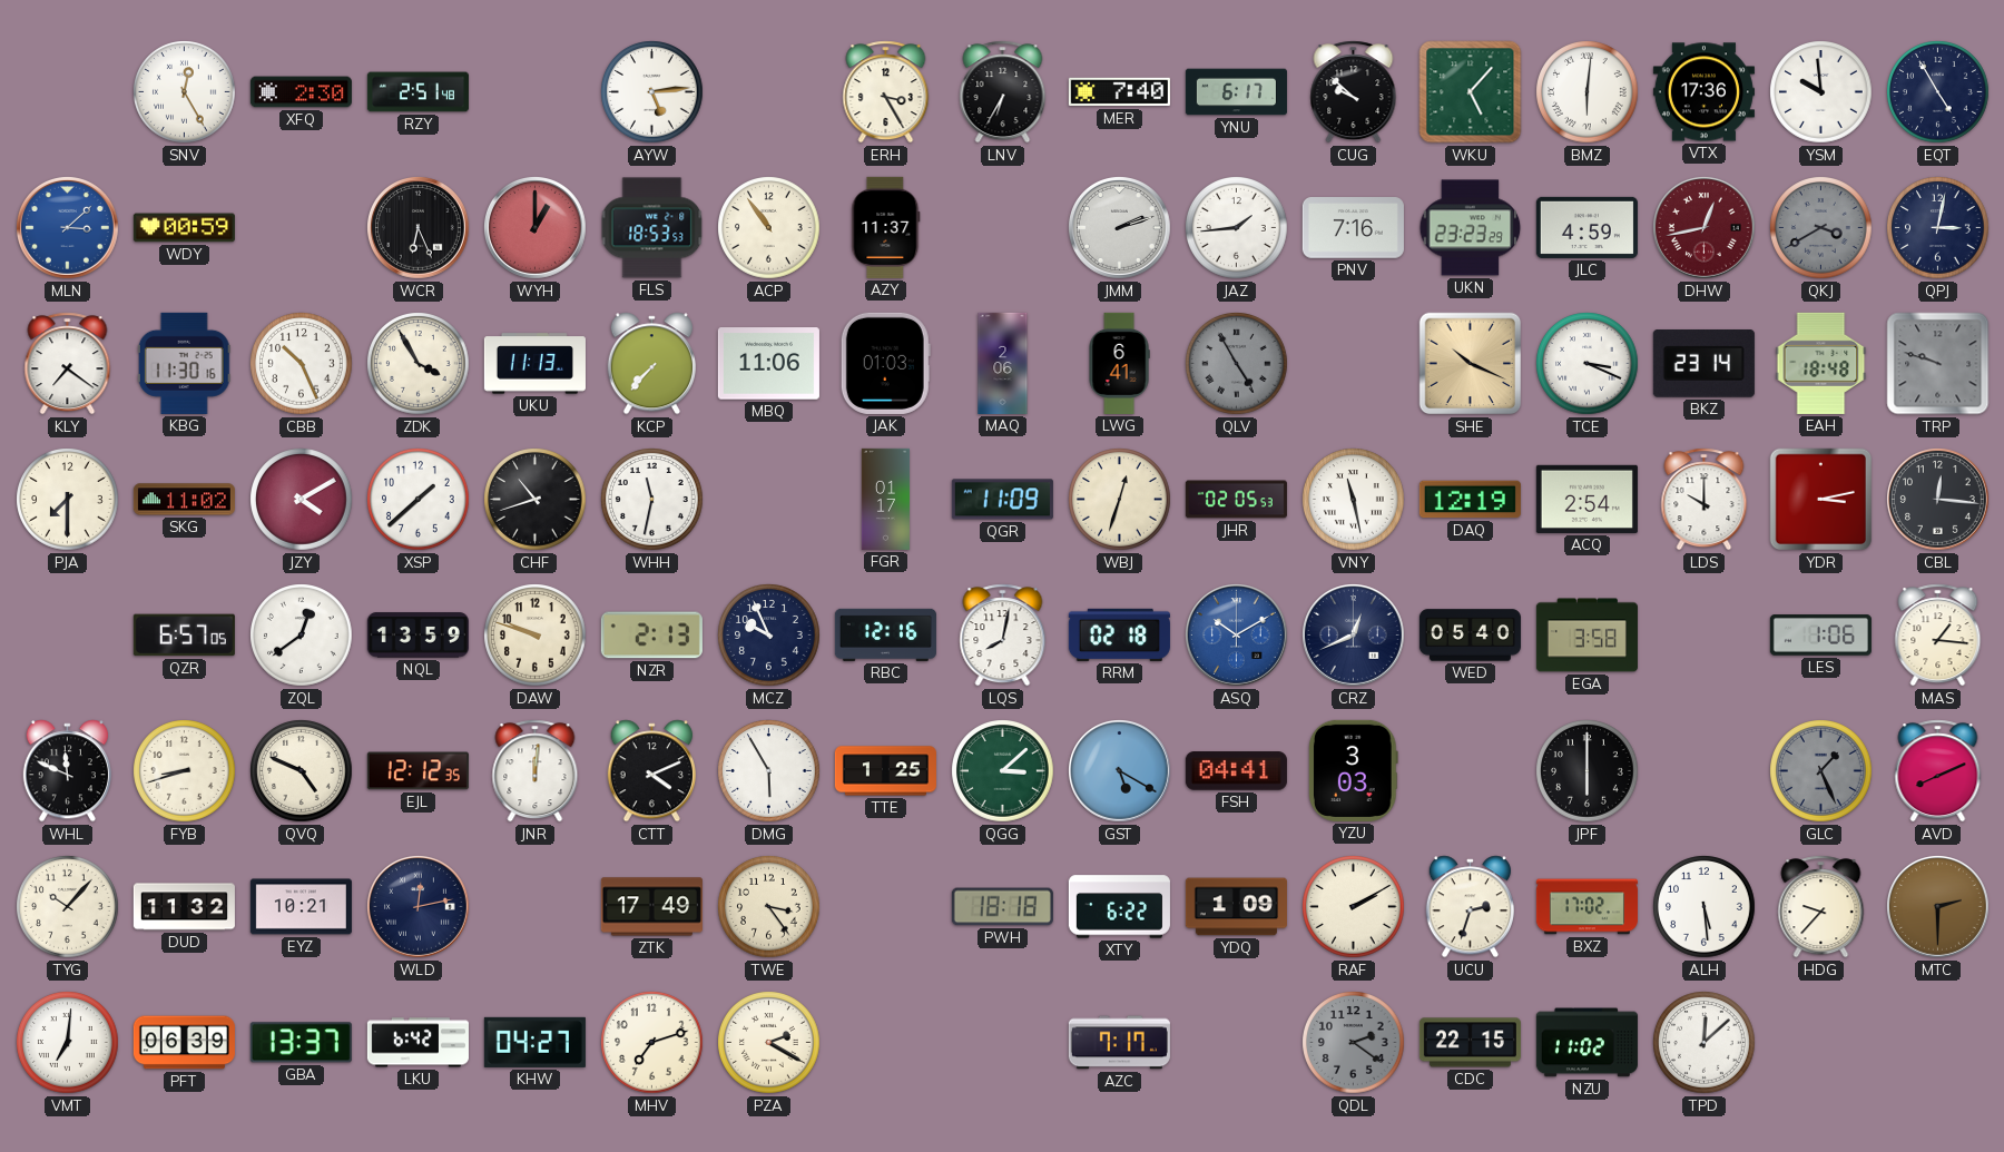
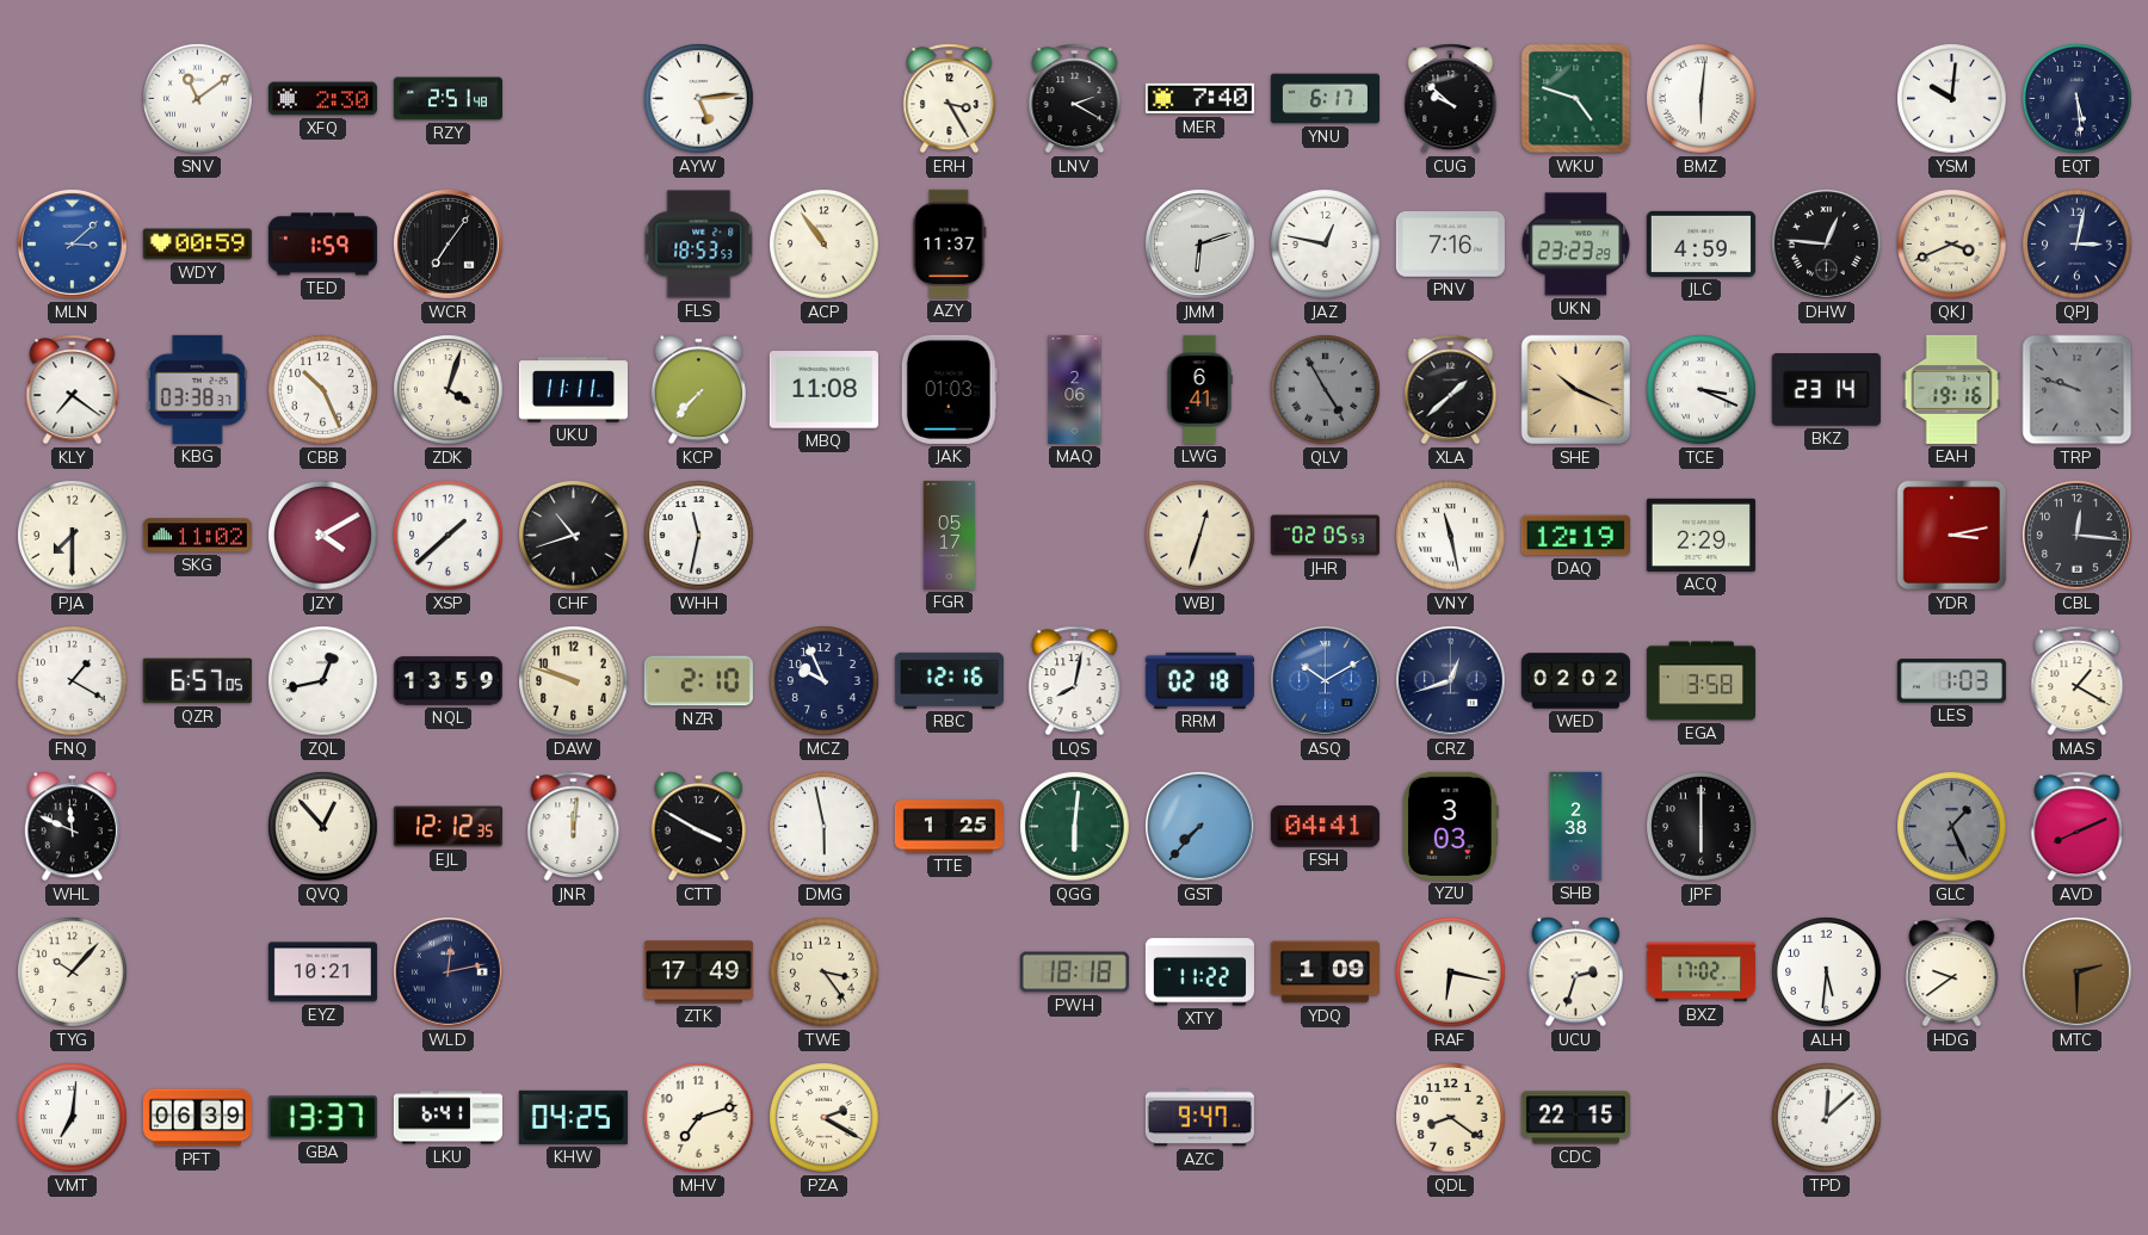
SNV: 12:25 -> 11:09 (198, 99)
LNV: 6:35 -> 2:20 (1075, 99)
WKU: 5:07 -> 4:48 (1576, 99)
VTX: 17:36 -> none (1703, 92)
YSM: 9:59 -> 10:01 (1952, 99)
EQT: 4:55 -> 5:29 (2078, 99)
TED: none -> 1:59 (322, 245)
WCR: 6:26 -> 7:06 (449, 245)
WYH: 1:00 -> none (536, 228)
JMM: 2:12 -> 6:12 (1200, 245)
JAZ: 1:44 -> 12:47 (1326, 245)
DHW: 12:43 -> 12:46 (1827, 245)
DHW dial: burgundy -> black (1827, 245)
QKJ: 3:40 -> 3:41 (1952, 245)
QKJ dial: grey -> cream (1952, 245)
KBG: 11:30 -> 03:38 (197, 389)
ZDK: 3:55 -> 4:03 (449, 390)
UKU: 11:13 -> 11:11 (573, 390)
MBQ: 11:06 -> 11:08 (823, 390)
XLA: none -> 1:38 (1451, 390)
EAH: 18:48 -> 19:16 (1952, 389)
FGR: 01:17 -> 05:17 (950, 535)
QGR: 11:09 -> none (1002, 500)
ACQ: 2:54 -> 2:29 (1700, 535)
LDS: 10:00 -> none (1705, 500)
FNQ: none -> 1:20 (73, 681)
ZQL: 12:39 -> 12:43 (323, 681)
NZR: 2:13 -> 2:10 (698, 681)
CRZ: 12:41 -> 12:42 (1451, 681)
WED: 05:40 -> 02:02 (1575, 681)
LES: 1:06 -> 1:03 (1951, 681)
MAS: 1:16 -> 1:20 (2078, 681)
FYB: 8:42 -> none (185, 771)
QVQ: 4:49 -> 12:53 (323, 827)
CTT: 4:11 -> 3:50 (698, 827)
DMG: 5:55 -> 5:58 (825, 827)
QGG: 3:08 -> 6:01 (1075, 827)
GST: 5:20 -> 7:37 (1200, 827)
SHB: none -> 2:38 (1576, 826)
DUD: 11:32 -> none (184, 907)
XTY: 6:22 -> 11:22 (1199, 972)
RAF: 2:10 -> 6:17 (1451, 972)
ALH: 5:29 -> 5:31 (1827, 972)
HDG: 9:37 -> 9:39 (1952, 972)
LKU: 6:42 -> 6:41 (447, 1118)
KHW: 04:27 -> 04:25 (573, 1117)
AZC: 7:17 -> 9:47 (1199, 1118)
QDL: 2:21 -> 8:21 (1451, 1118)
QDL dial: grey -> cream (1451, 1118)
NZU: 11:02 -> none (1586, 1043)
